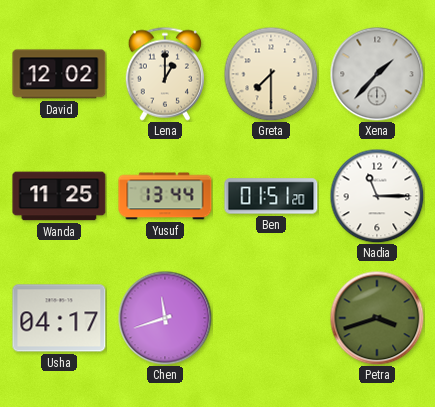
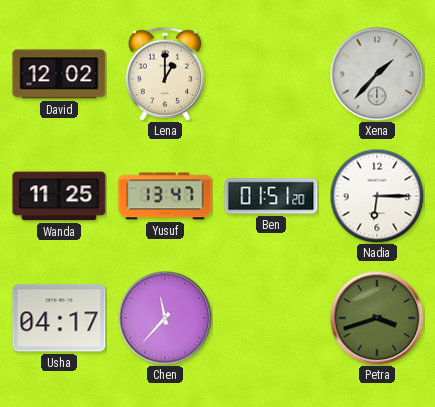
Greta: 7:30 -> none (271, 74)
Yusuf: 13:44 -> 13:47 (165, 196)
Nadia: 11:15 -> 6:15 (377, 196)
Chen: 11:42 -> 11:37 (165, 318)
